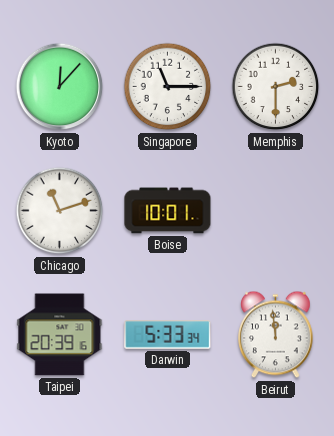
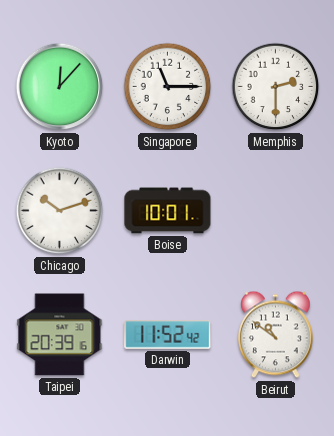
Chicago: 11:12 -> 10:12 (60, 211)
Darwin: 5:33 -> 11:52 (168, 335)
Beirut: 11:59 -> 10:51 (276, 335)
